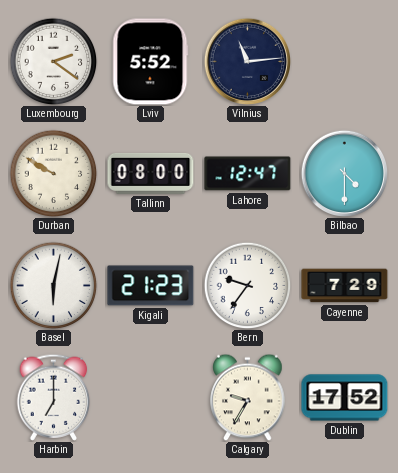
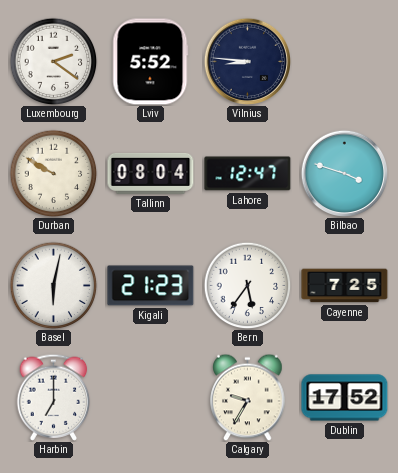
Vilnius: 11:14 -> 8:46 (247, 61)
Tallinn: 08:00 -> 08:04 (151, 173)
Bilbao: 4:30 -> 3:48 (344, 173)
Bern: 9:36 -> 5:36 (247, 285)
Cayenne: 7:29 -> 7:25 (345, 286)
